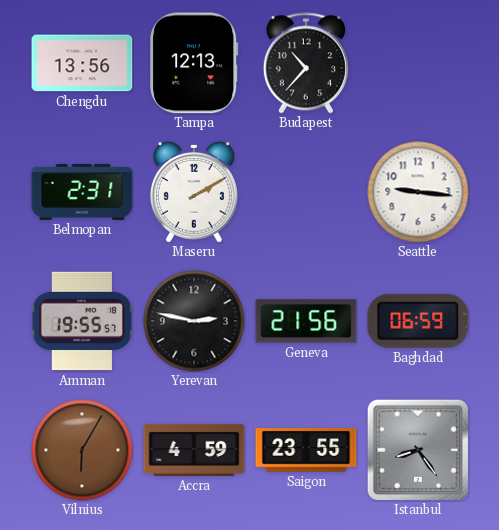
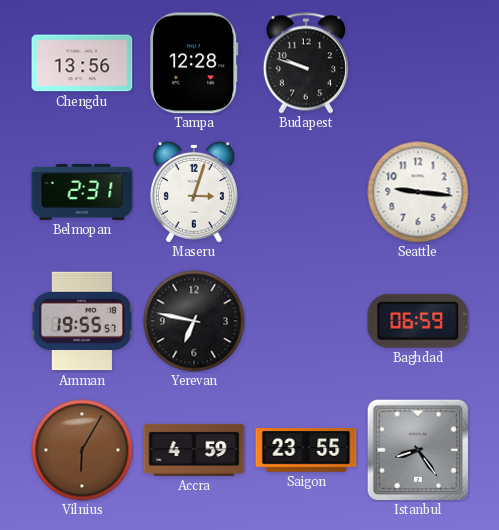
Tampa: 12:13 -> 12:28 (194, 63)
Budapest: 10:37 -> 9:48 (306, 63)
Maseru: 2:10 -> 3:03 (194, 192)
Yerevan: 2:47 -> 6:47 (194, 321)
Geneva: 21:56 -> none (306, 321)
